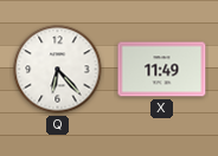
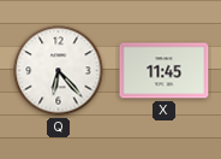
X: 11:49 -> 11:45 (165, 71)
